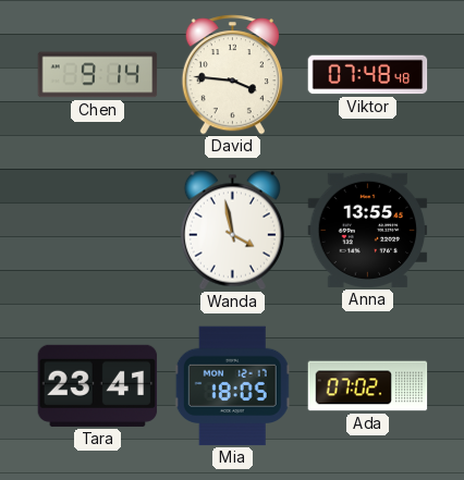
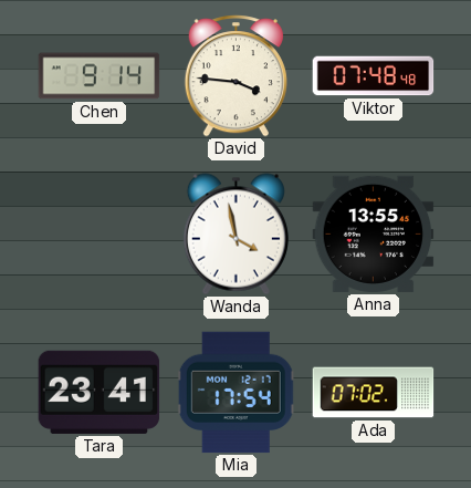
Mia: 18:05 -> 17:54 (236, 393)
